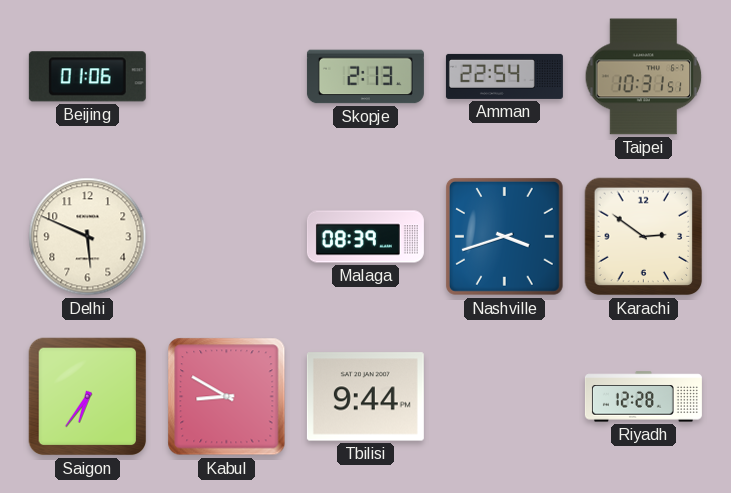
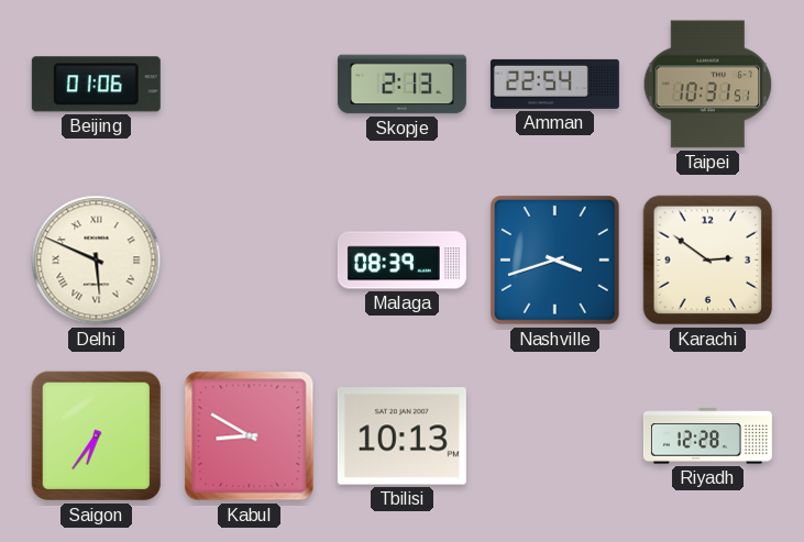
Delhi numerals: Arabic -> Roman (97, 261)
Tbilisi: 9:44 -> 10:13 (401, 436)
